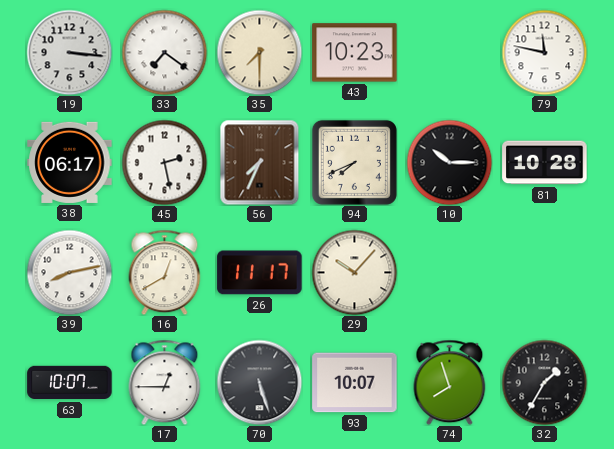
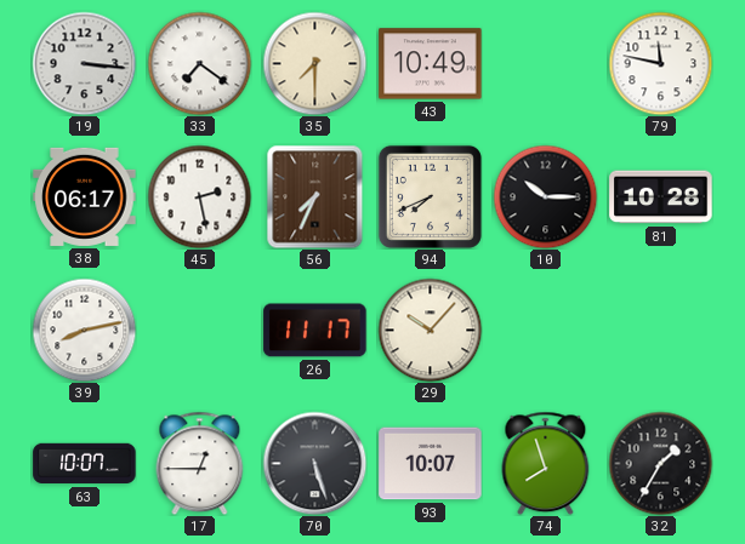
43: 10:23 -> 10:49 (431, 64)
16: 12:40 -> none (165, 272)
